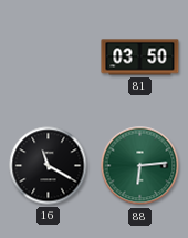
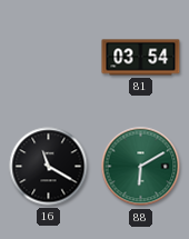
81: 03:50 -> 03:54 (141, 58)
88: 6:14 -> 6:10 (141, 167)
